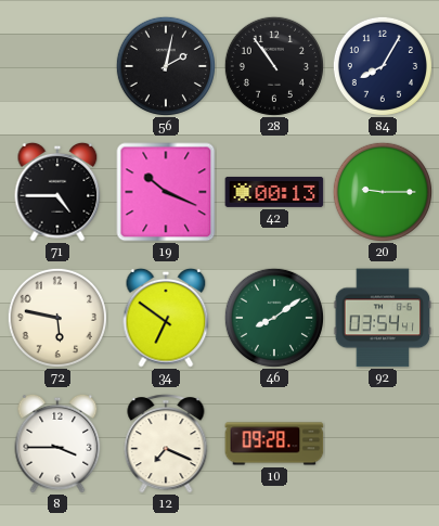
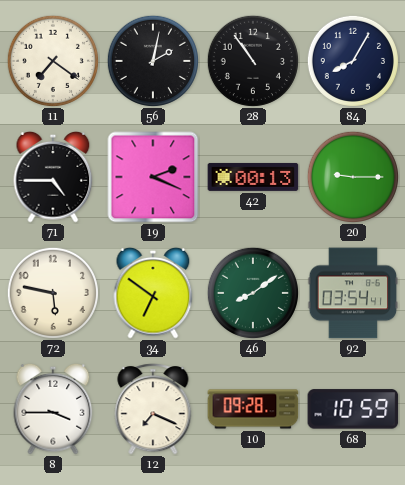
11: none -> 7:21 (53, 61)
19: 10:19 -> 2:19 (153, 177)
68: none -> 10:59 (353, 409)
